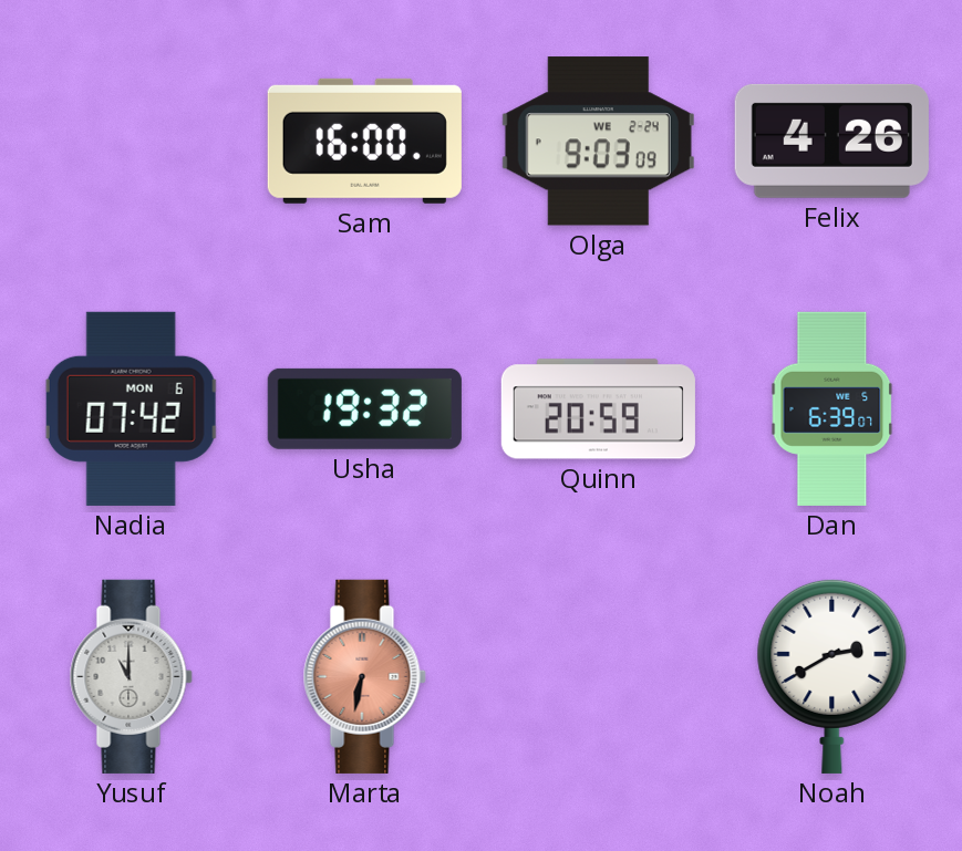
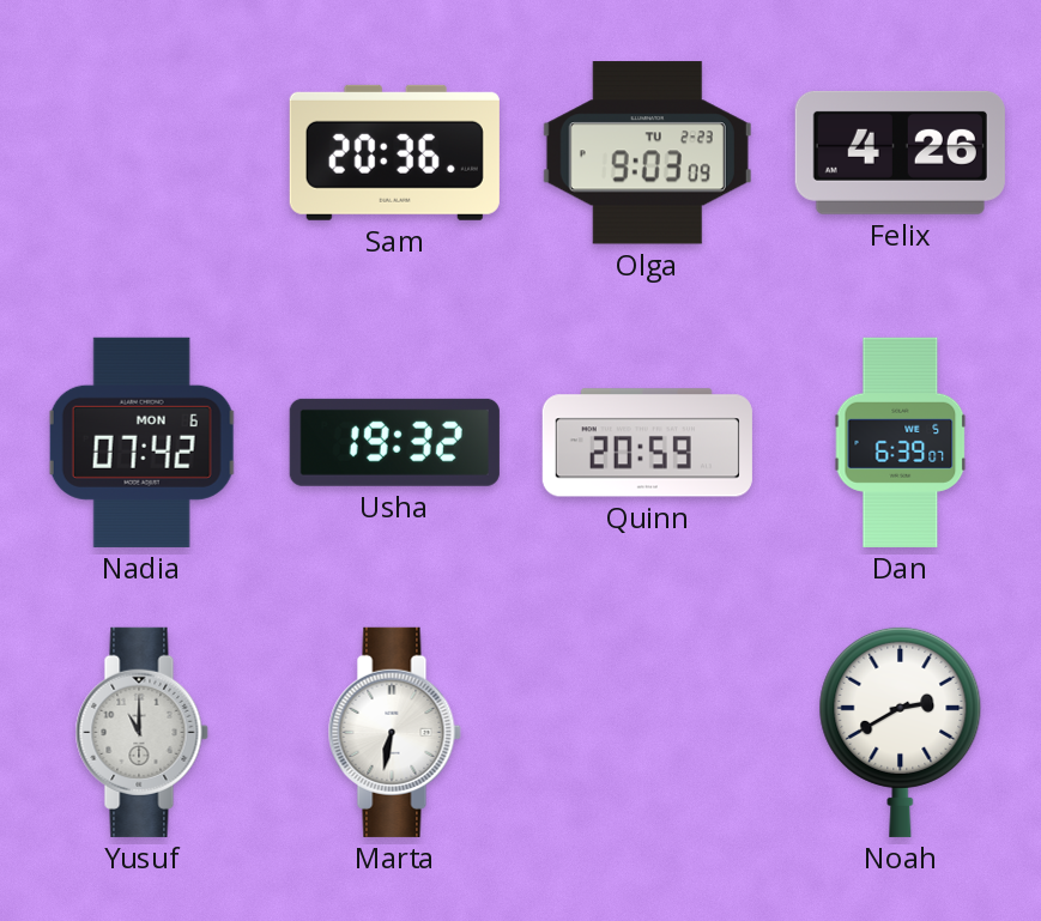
Sam: 16:00 -> 20:36 (394, 152)
Olga date: WE 2-24 -> TU 2-23 (647, 153)
Marta dial: salmon -> white (394, 732)
